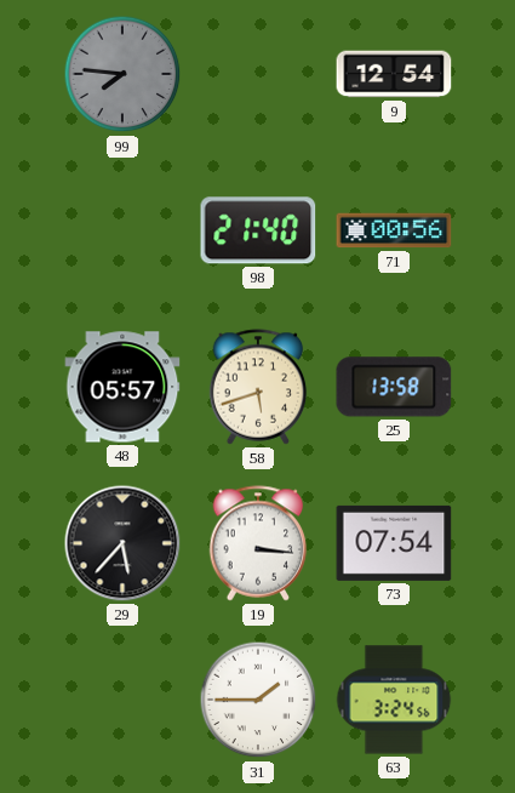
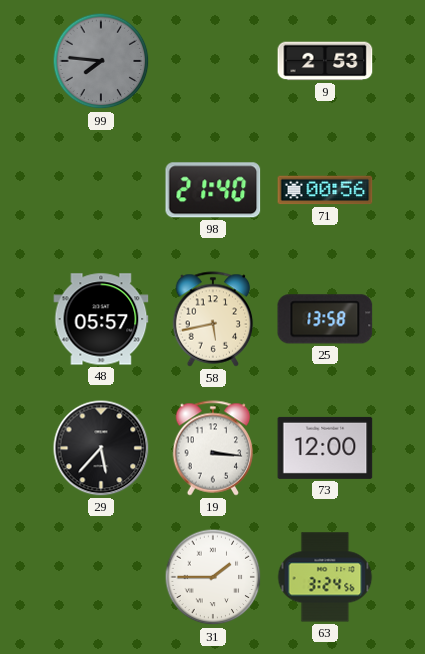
9: 12:54 -> 2:53 (325, 61)
58: 5:42 -> 5:43 (213, 319)
73: 07:54 -> 12:00 (325, 448)
